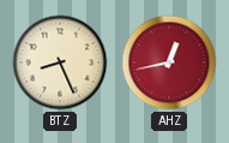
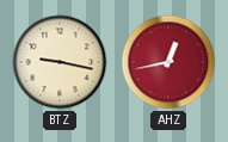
BTZ: 8:26 -> 9:17 (60, 62)
